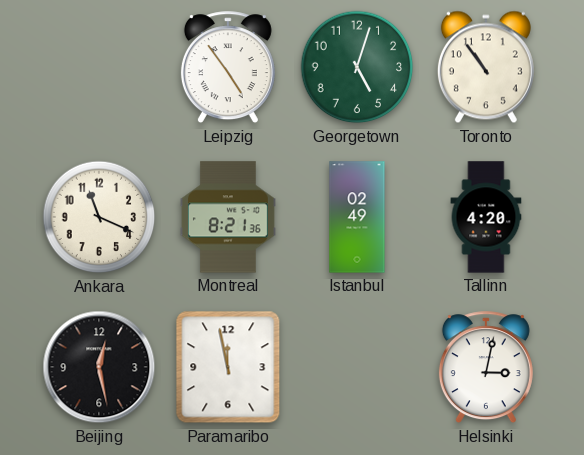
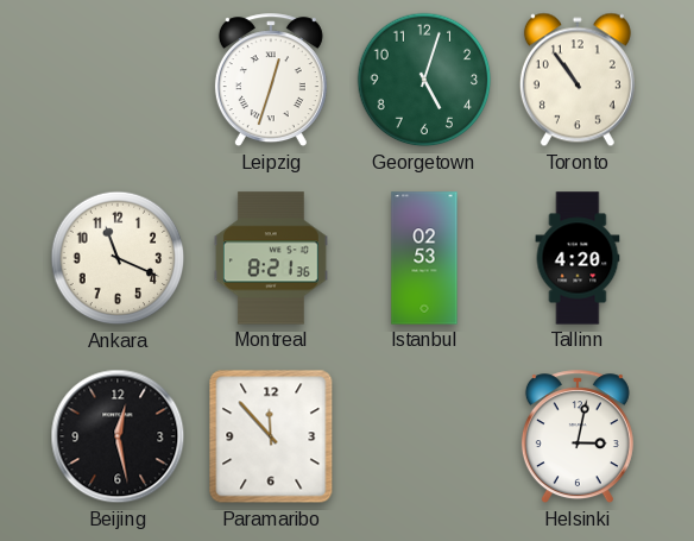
Leipzig: 4:54 -> 12:33 (271, 81)
Istanbul: 02:49 -> 02:53 (424, 258)
Paramaribo: 11:58 -> 11:53 (271, 436)
